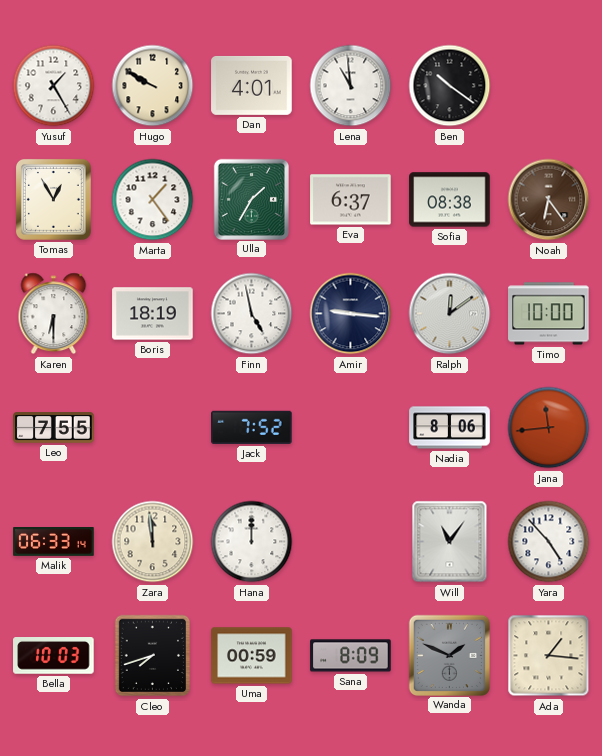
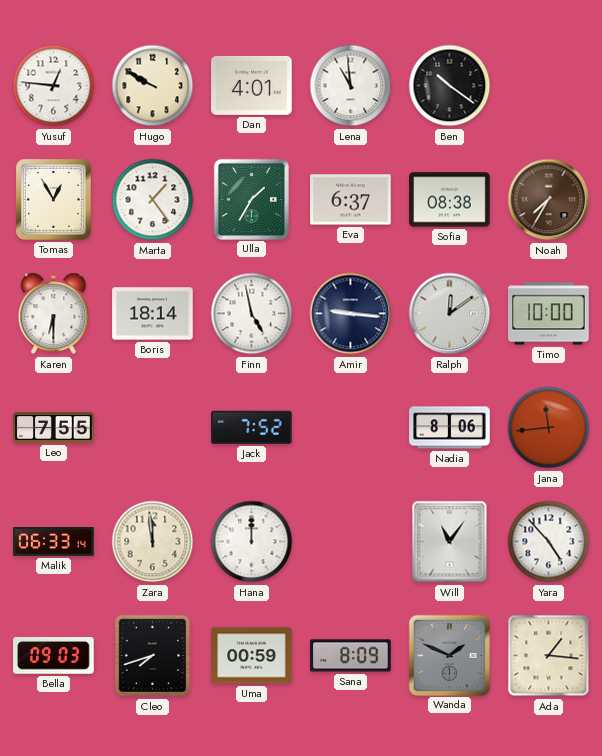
Yusuf: 1:25 -> 12:46 (54, 86)
Noah: 6:24 -> 7:35 (549, 200)
Boris: 18:19 -> 18:14 (153, 314)
Bella: 10:03 -> 09:03 (54, 656)
